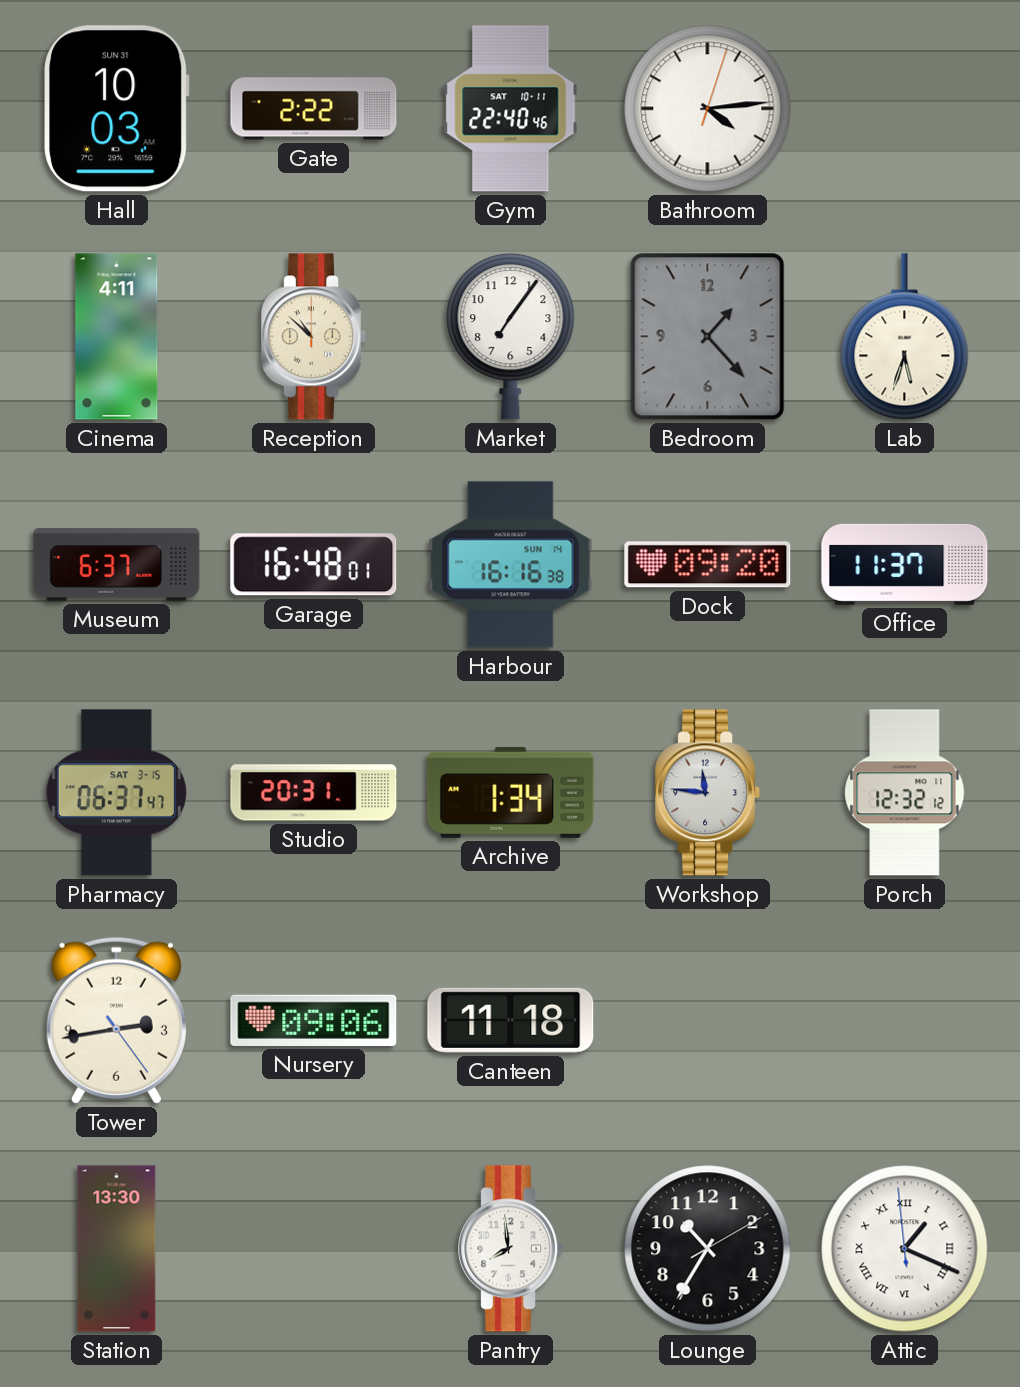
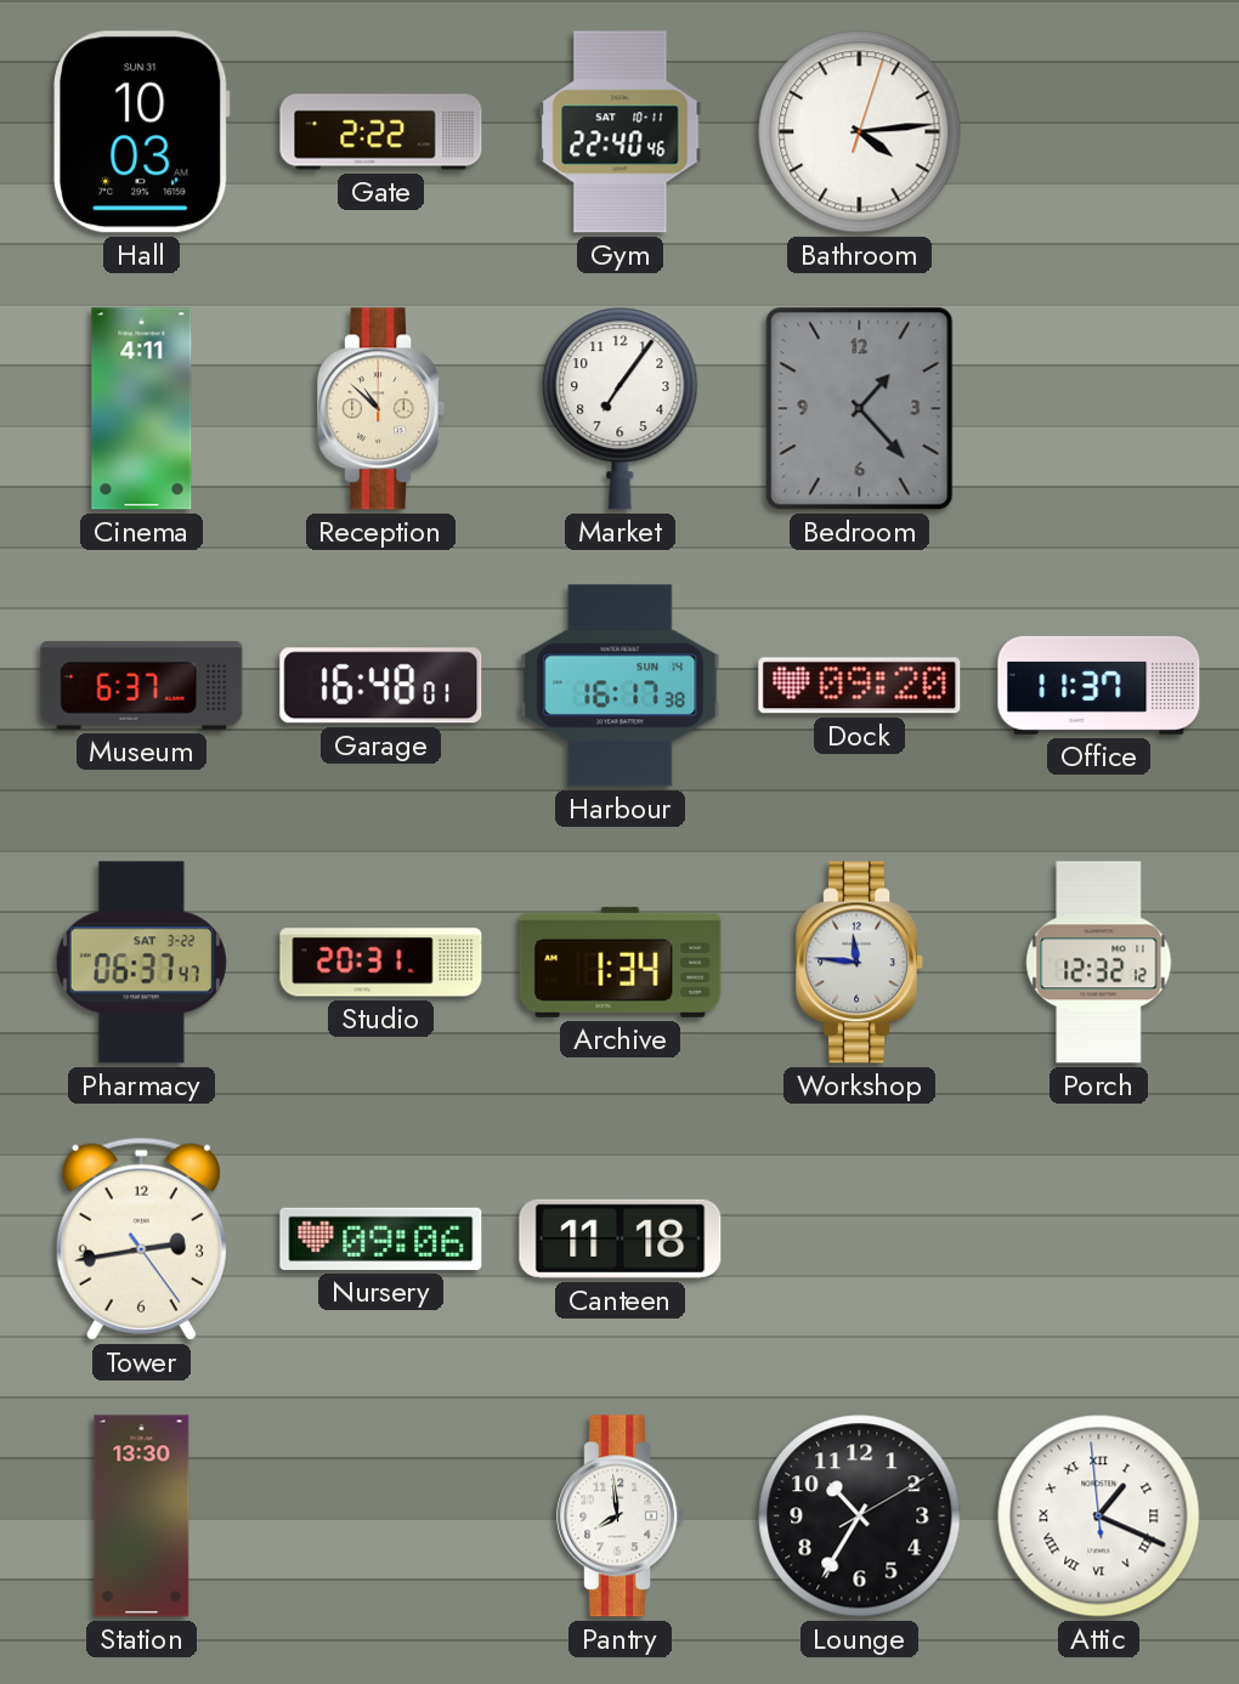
Lab: 5:33 -> none (905, 337)
Harbour: 16:16 -> 16:17 (621, 686)
Pharmacy date: SAT 3-15 -> SAT 3-22 (141, 963)
